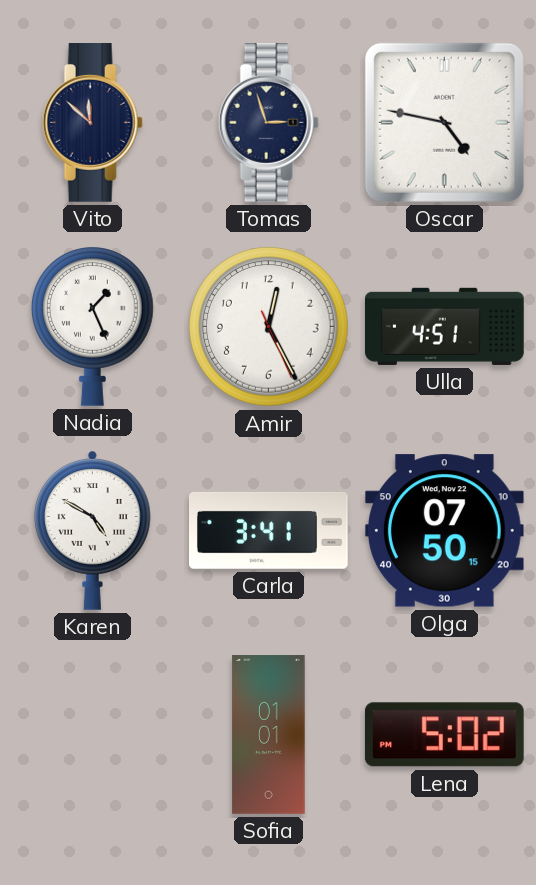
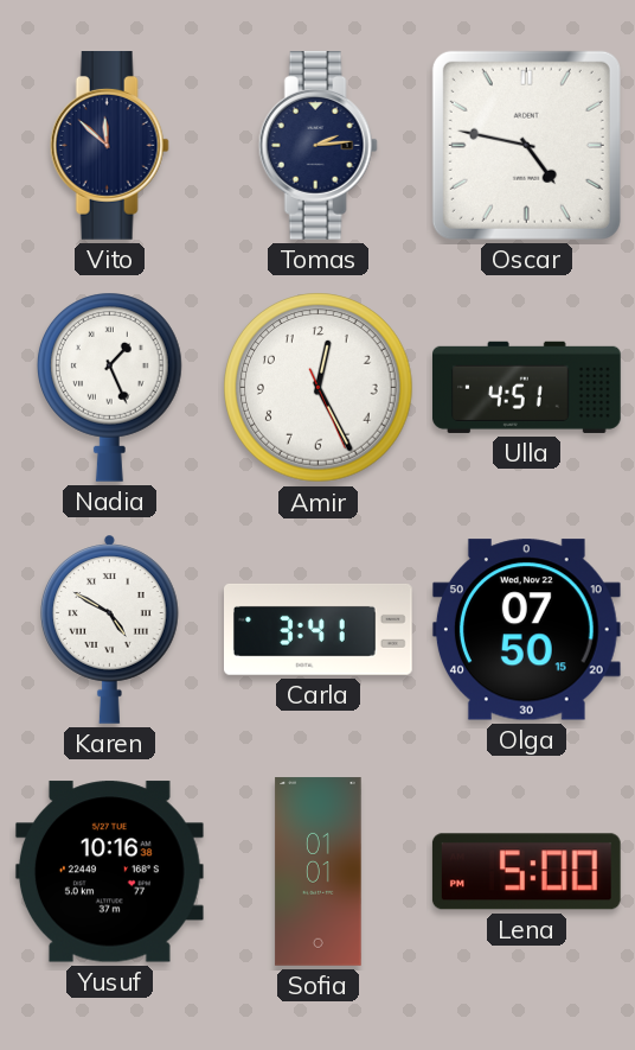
Tomas: 2:57 -> 2:14 (317, 146)
Yusuf: none -> 10:16 (109, 872)
Lena: 5:02 -> 5:00 (526, 872)
